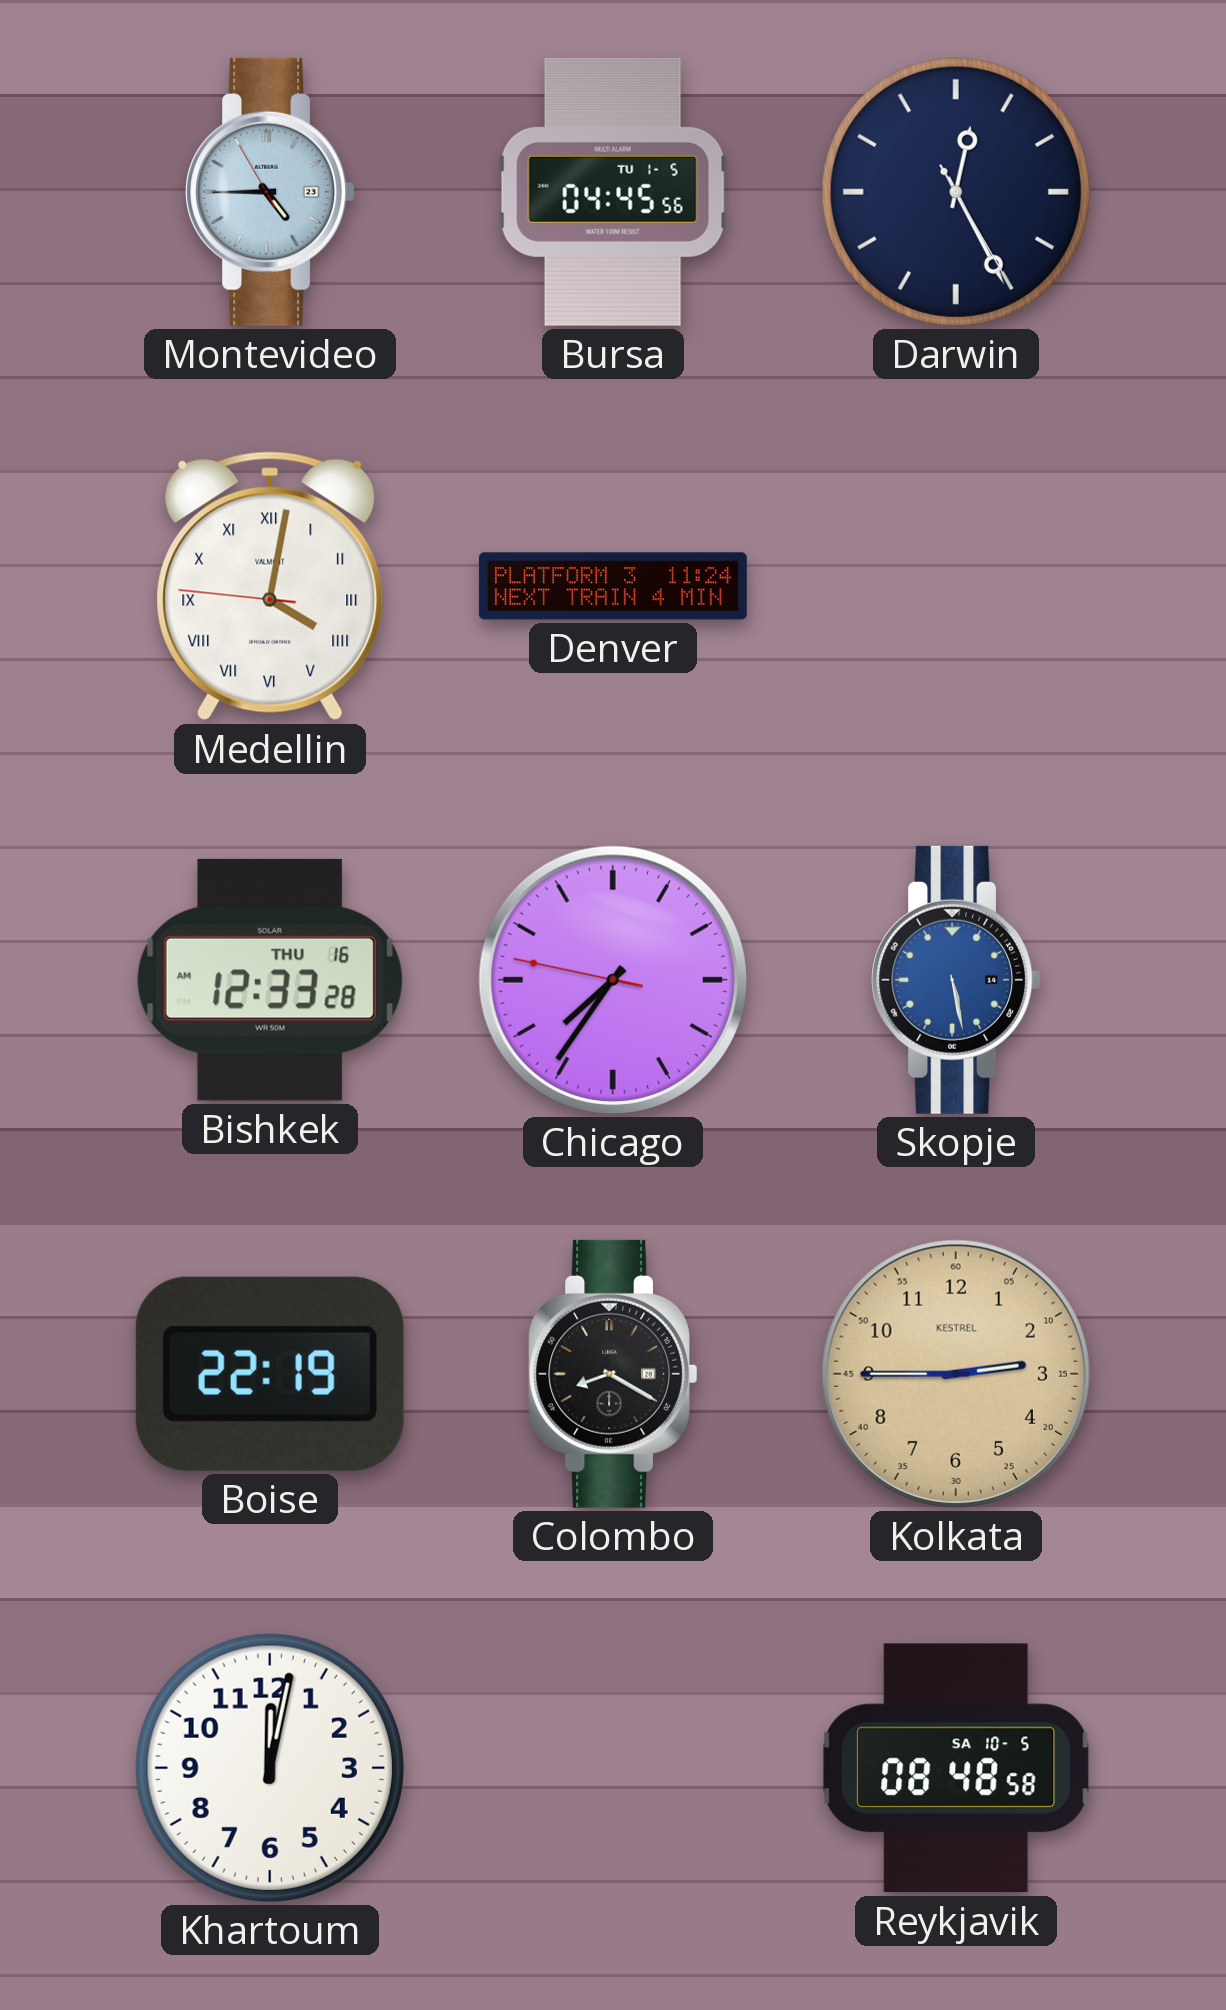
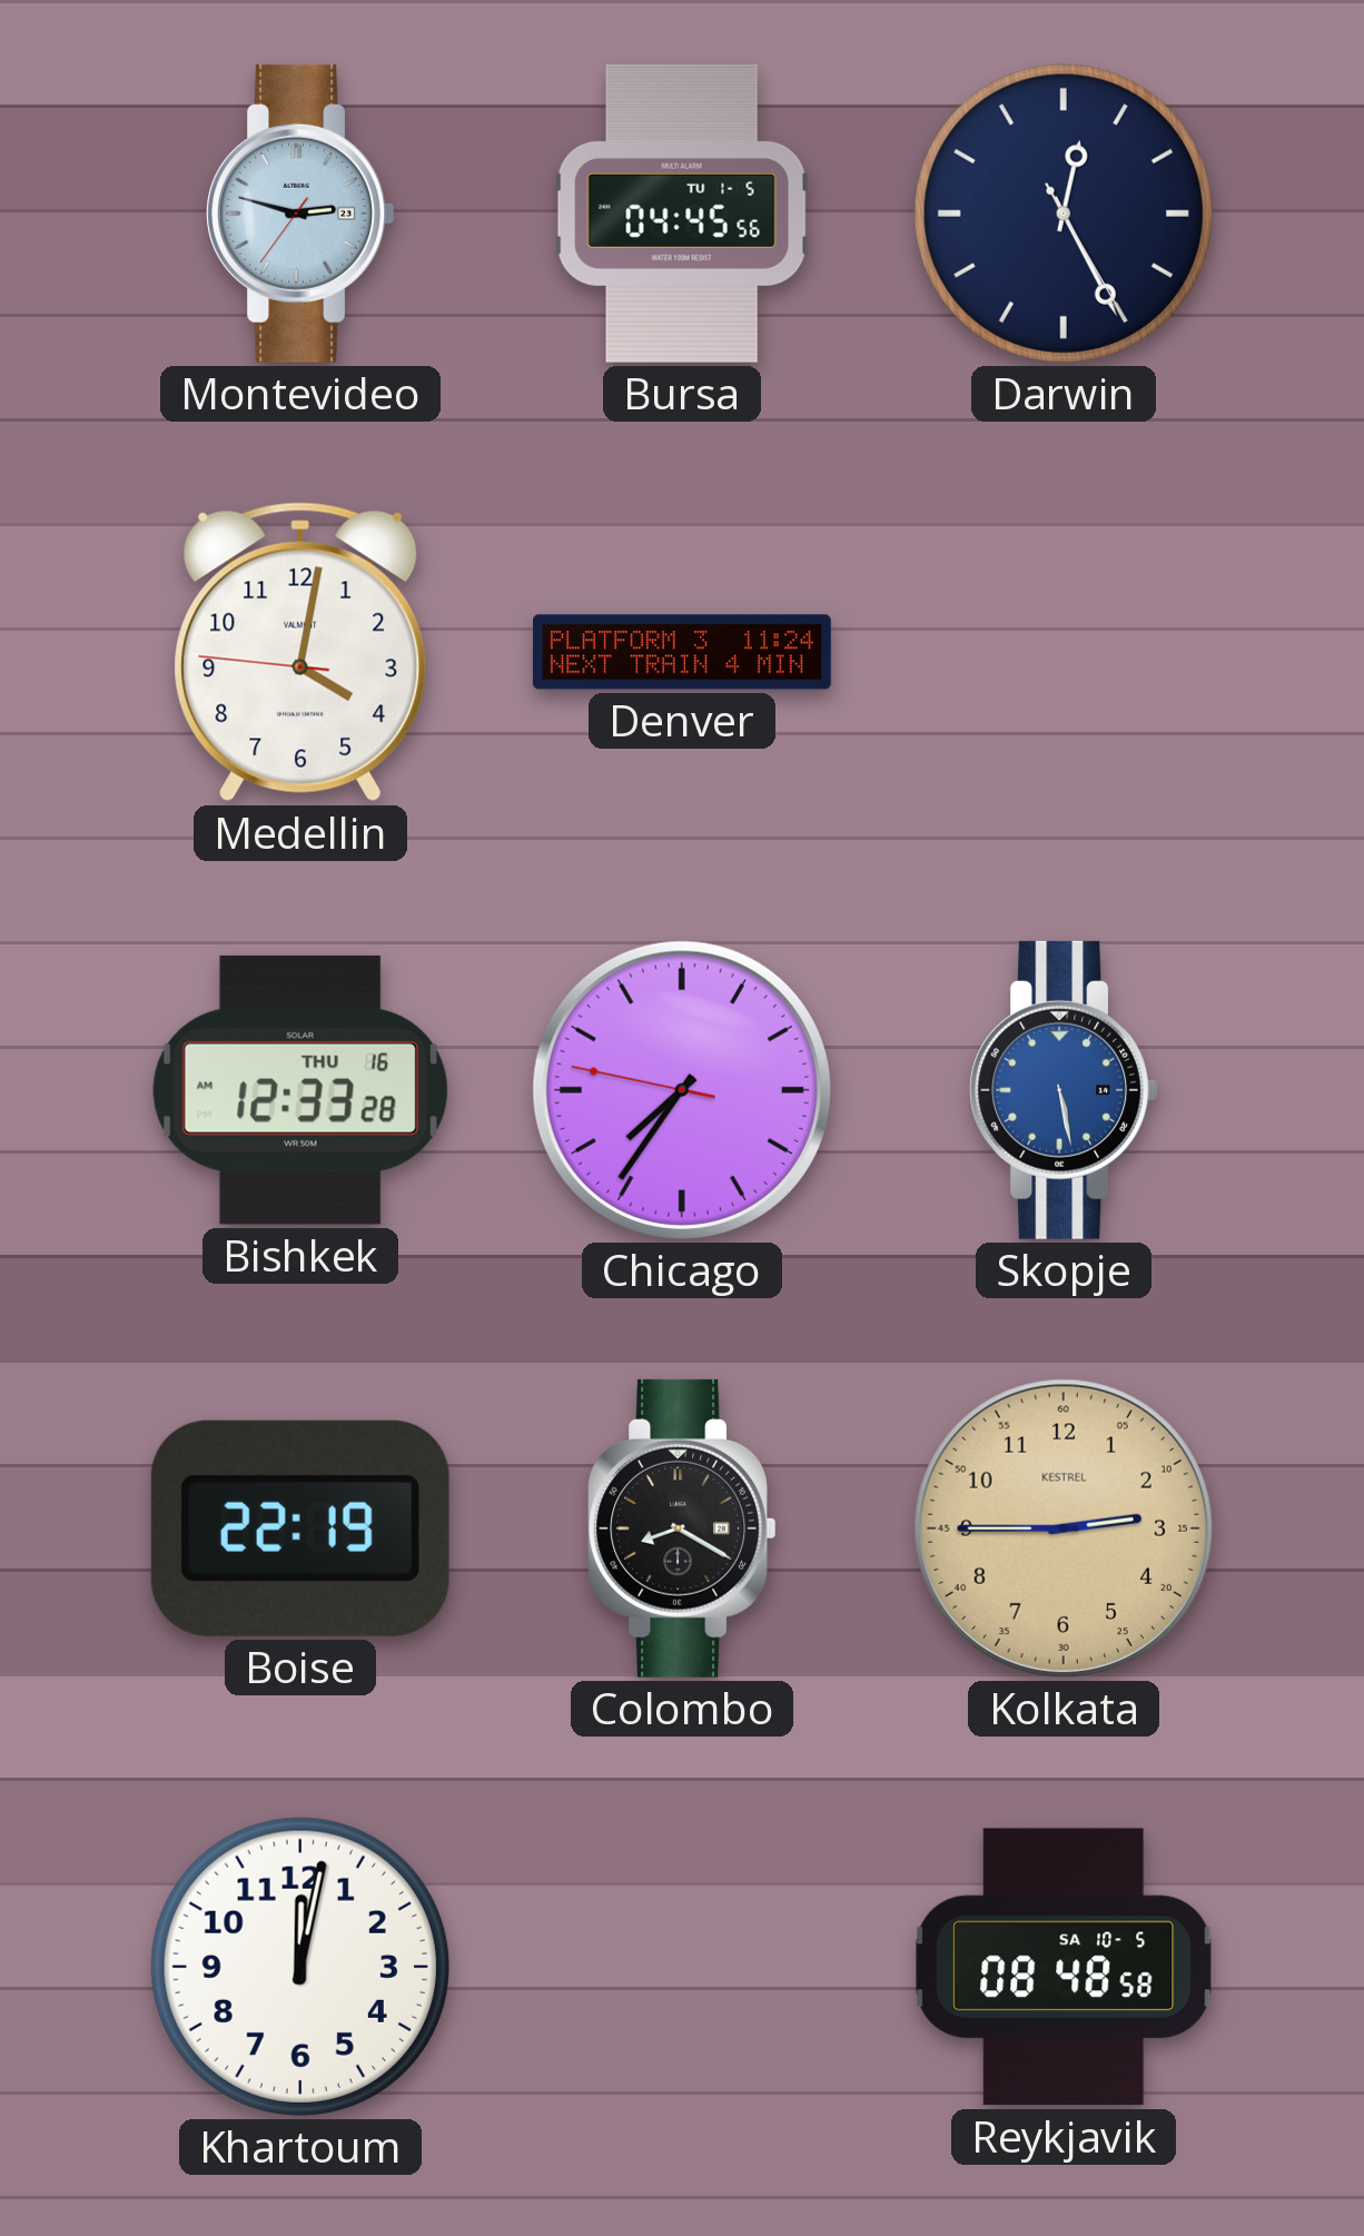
Montevideo: 4:44 -> 2:47 (299, 214)
Medellin numerals: Roman -> Arabic (300, 652)
